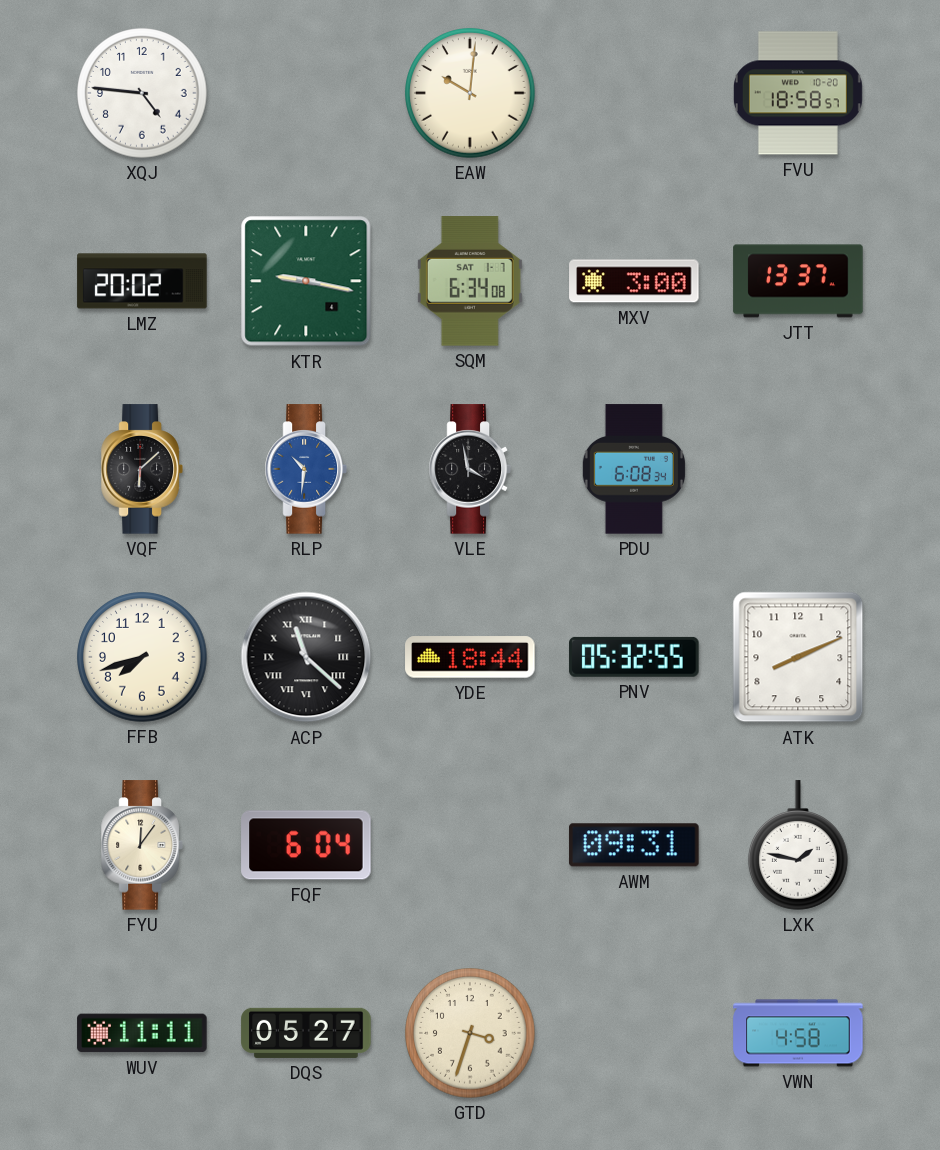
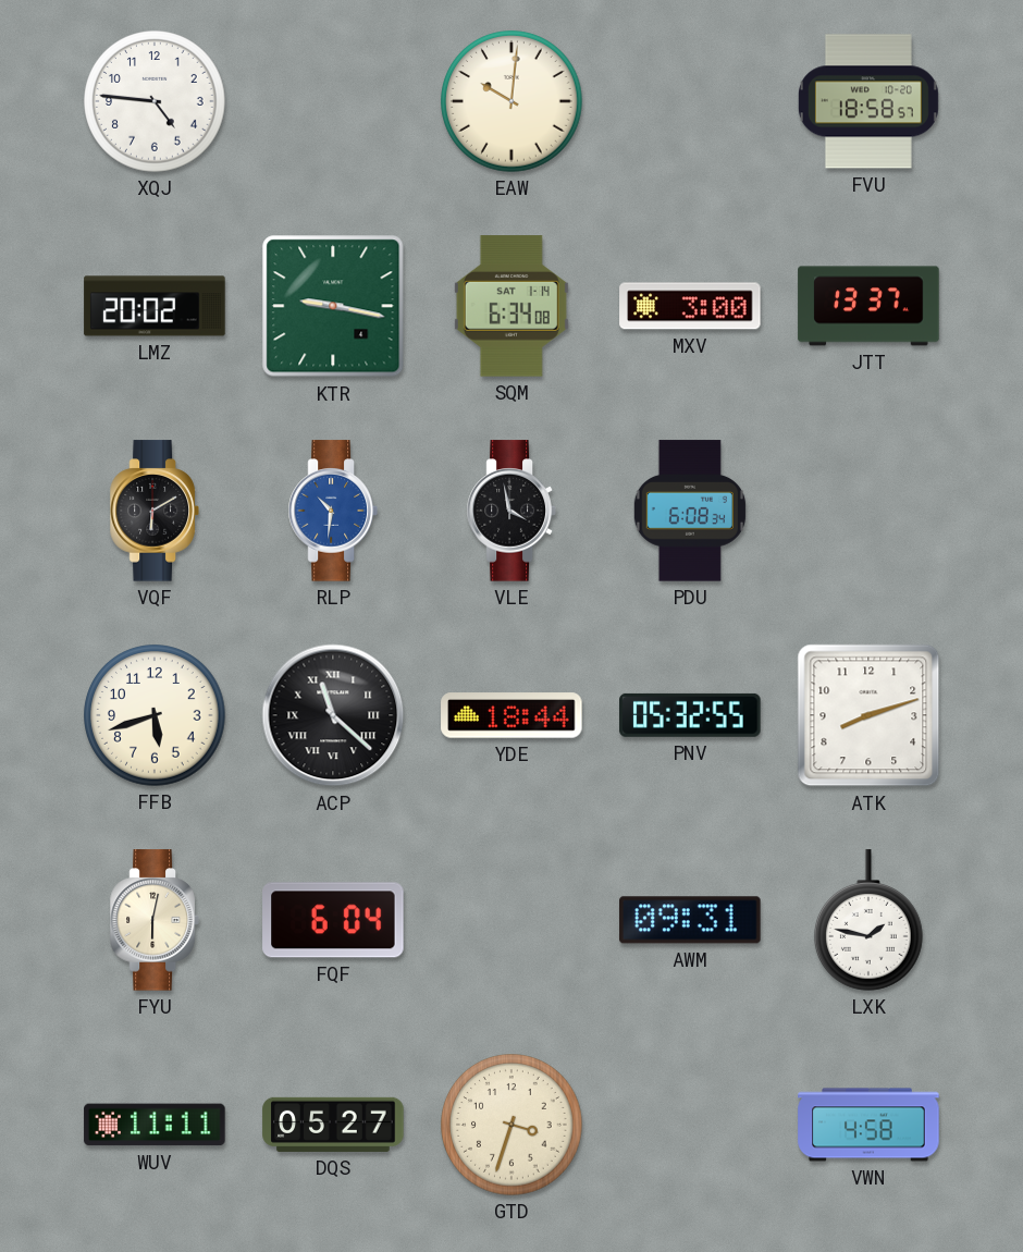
SQM date: SAT 1-7 -> SAT 1-14 (511, 306)
VQF: 6:08 -> 6:10 (155, 511)
FFB: 7:42 -> 5:42 (155, 715)
ATK: 8:11 -> 8:12 (868, 715)
FYU: 12:06 -> 6:02 (155, 920)
